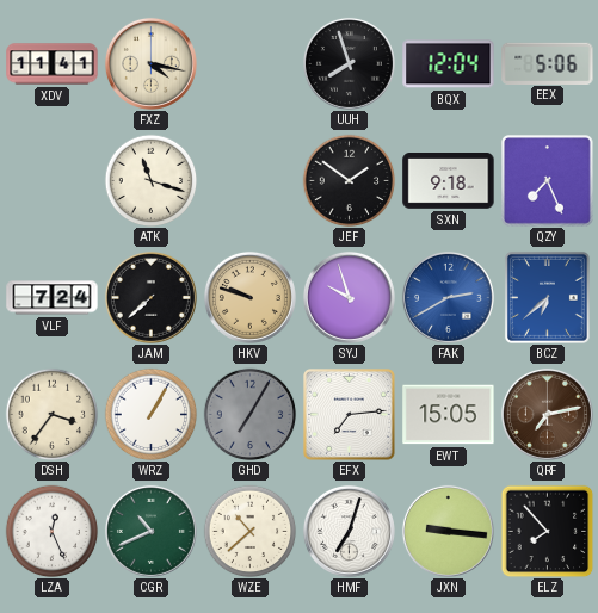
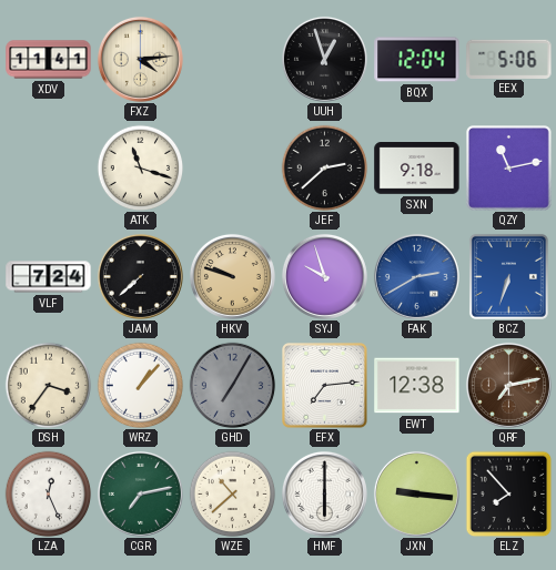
FXZ: 4:17 -> 4:14 (140, 59)
UUH: 7:57 -> 12:57 (324, 59)
JEF: 1:51 -> 2:38 (324, 167)
QZY: 7:26 -> 11:13 (509, 169)
BCZ: 6:38 -> 6:33 (508, 276)
WRZ: 1:05 -> 1:07 (140, 385)
EWT: 15:05 -> 12:38 (417, 386)
CGR: 10:41 -> 7:13 (140, 493)
HMF: 7:03 -> 6:00 (324, 493)
